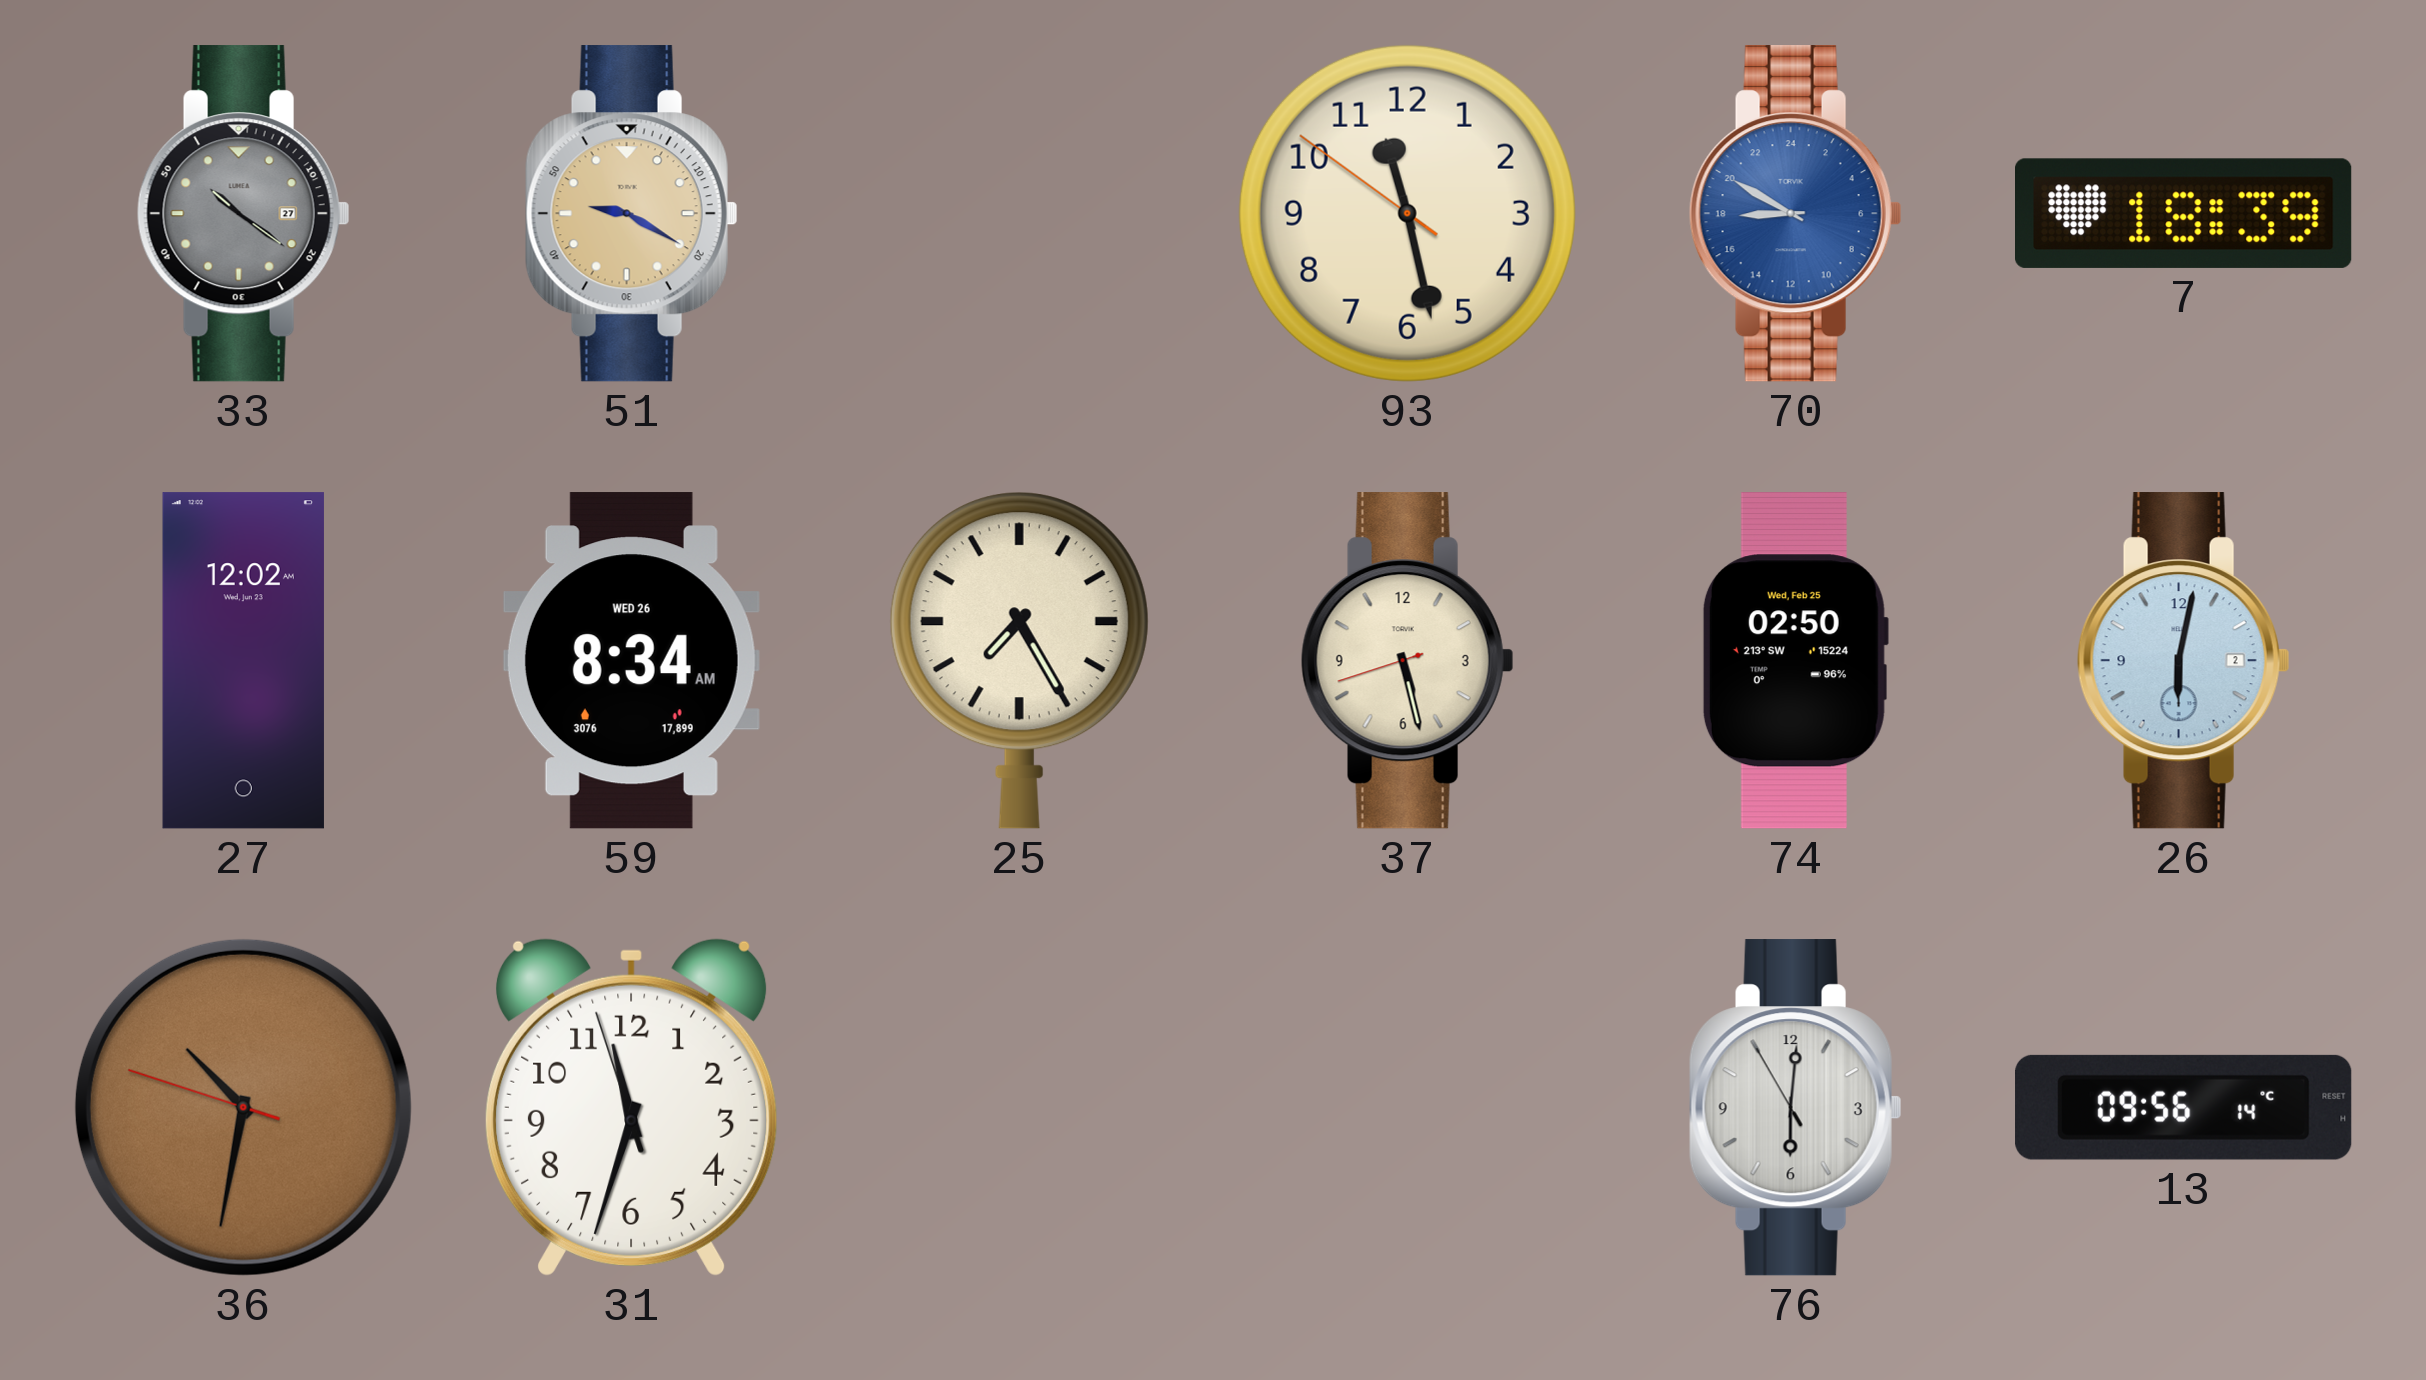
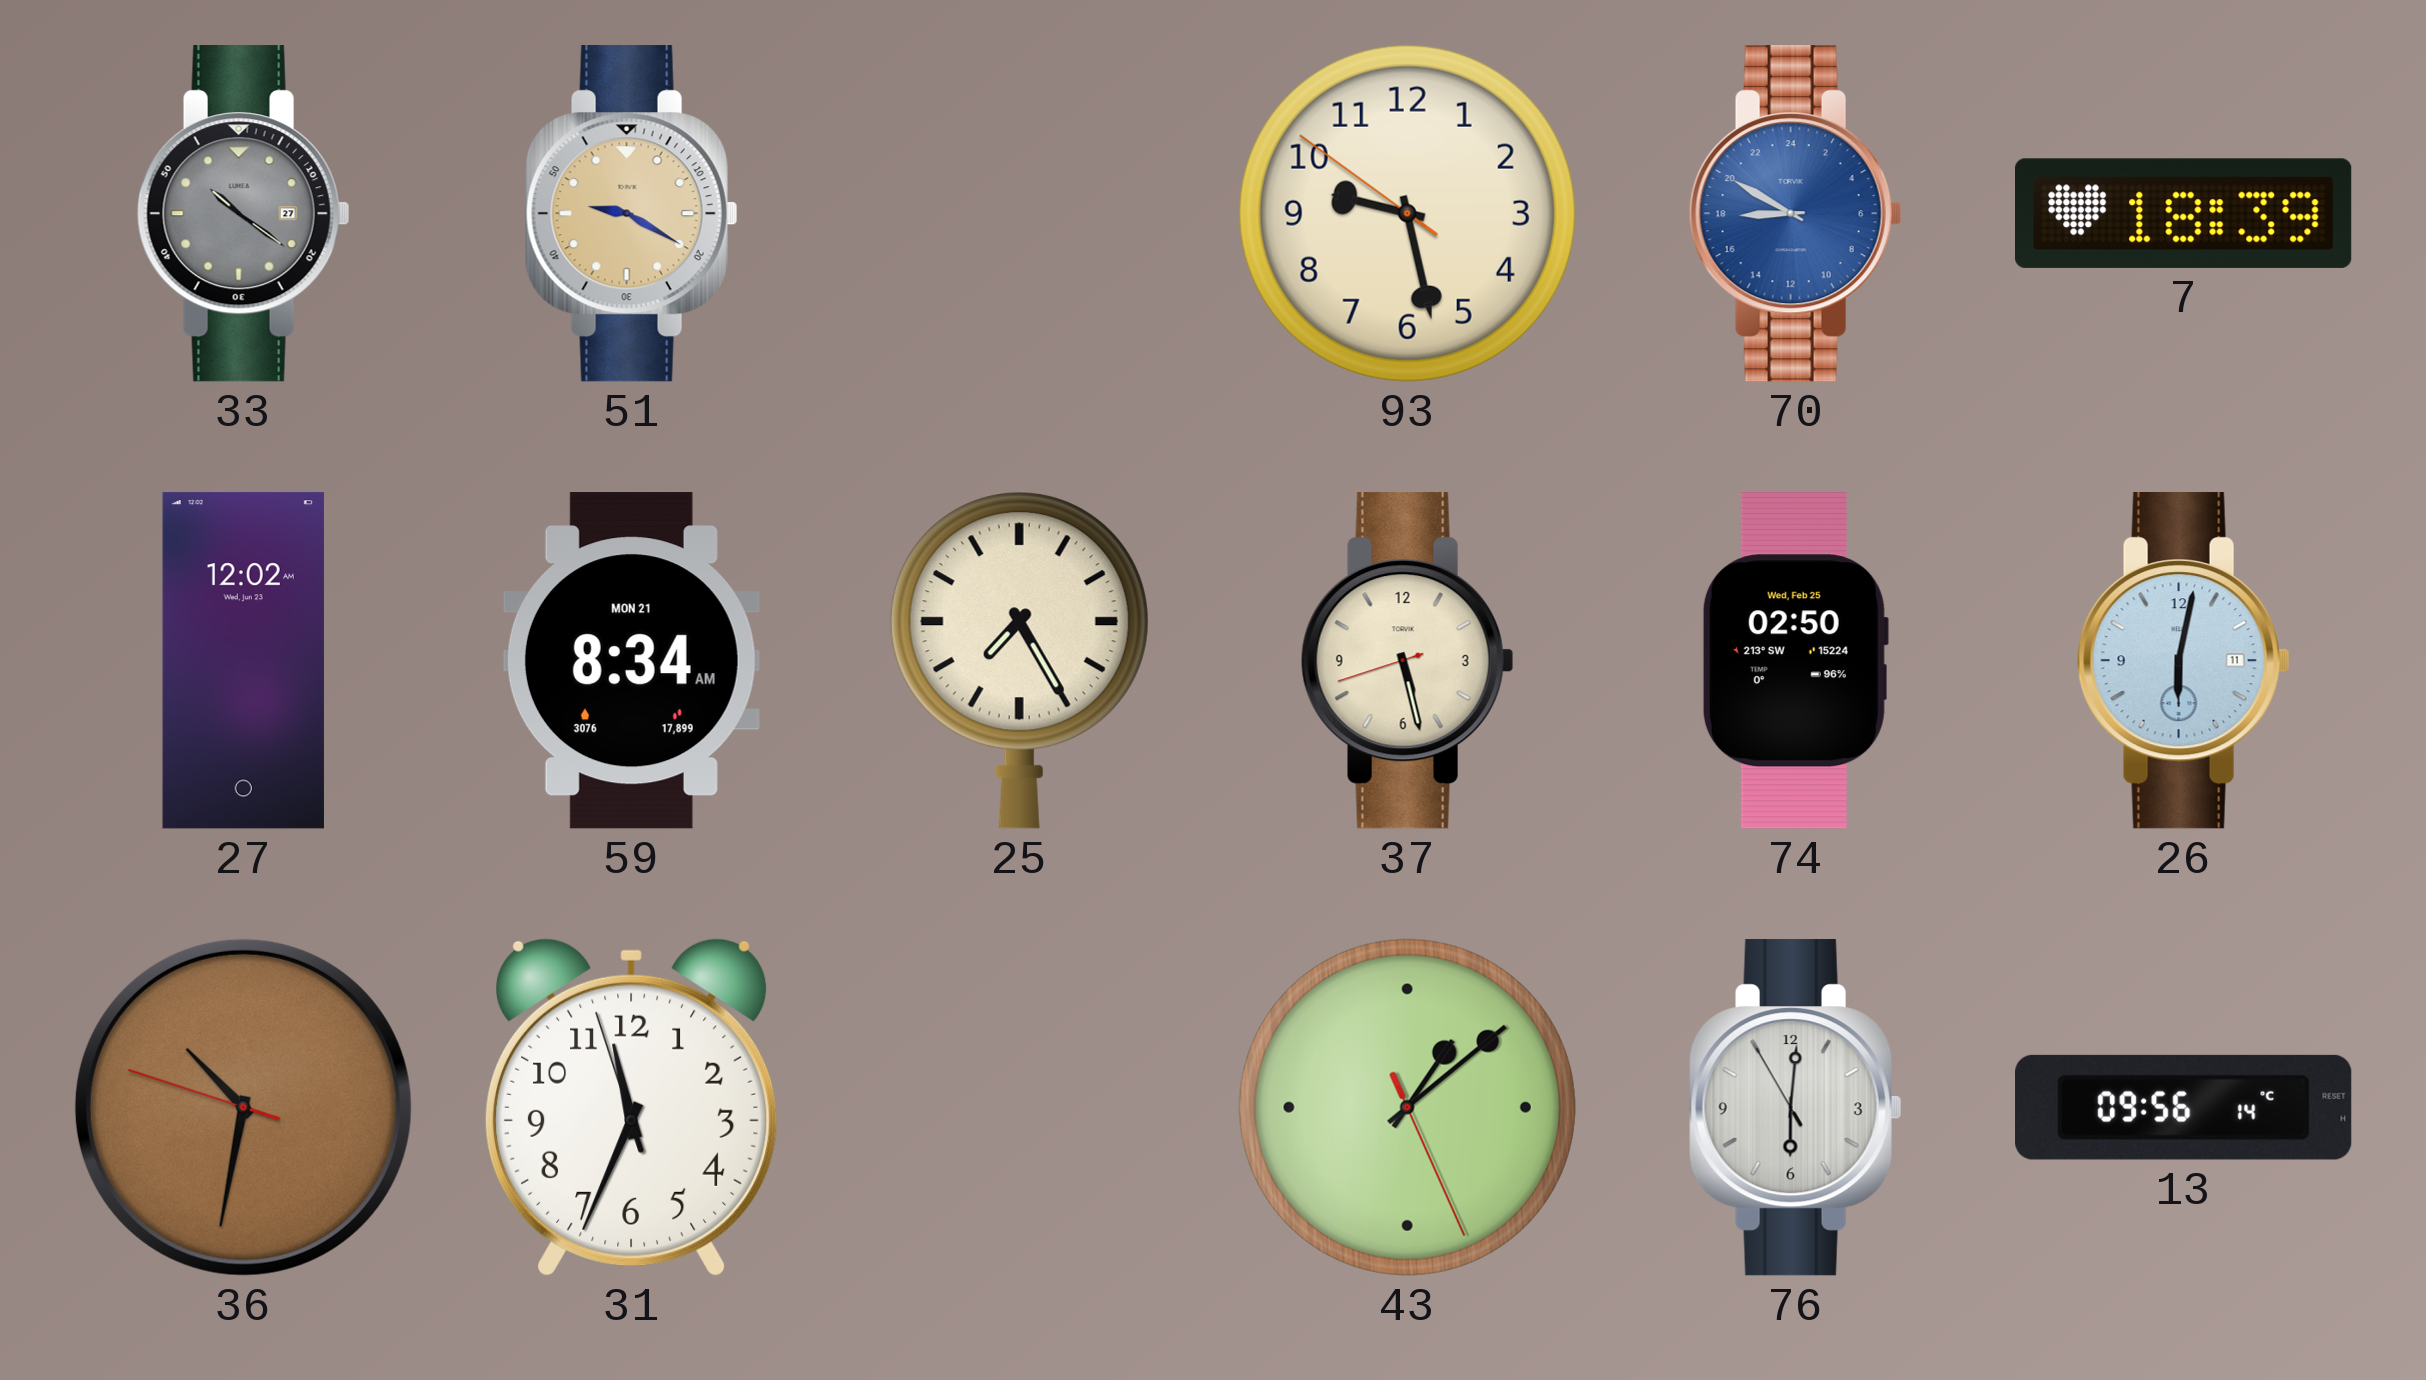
93: 11:27 -> 9:27 (1407, 213)
59 date: WED 26 -> MON 21 (631, 661)
26 date: 2 -> 11 (2183, 661)
31: 11:32 -> 11:33 (631, 1107)
43: none -> 1:08 (1407, 1107)
